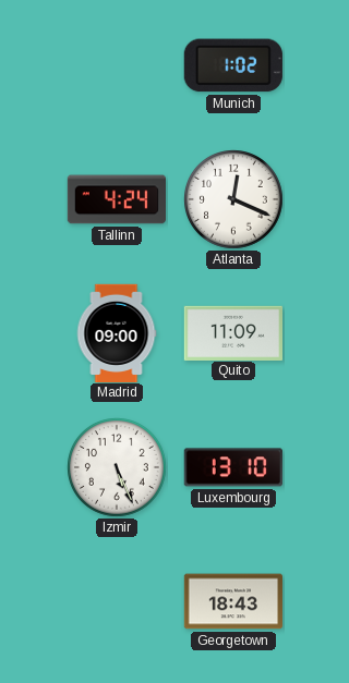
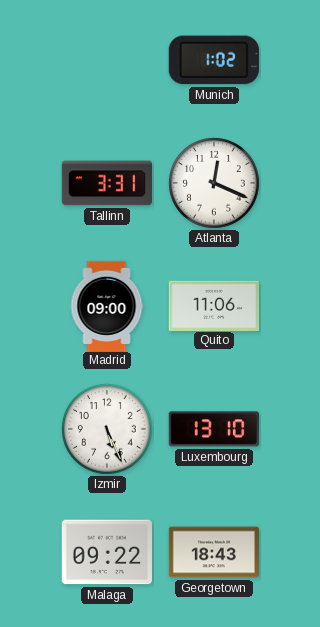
Tallinn: 4:24 -> 3:31 (106, 183)
Quito: 11:09 -> 11:06 (213, 305)
Malaga: none -> 09:22 (106, 552)
